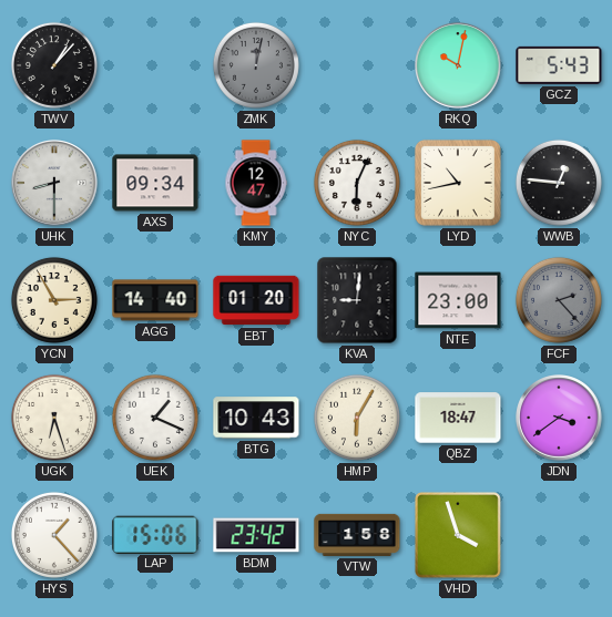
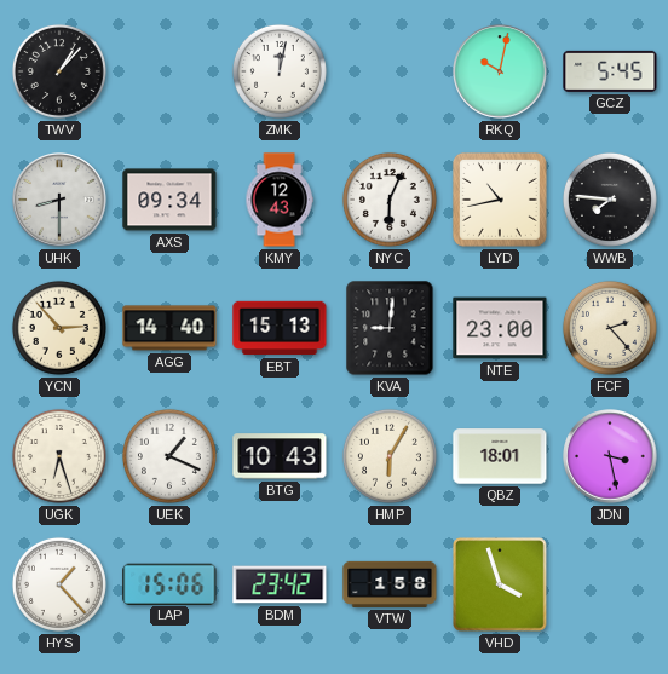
ZMK dial: grey -> white (280, 71)
GCZ: 5:43 -> 5:45 (610, 71)
KMY: 12:47 -> 12:43 (280, 200)
WWB: 12:46 -> 7:46 (610, 200)
YCN: 2:55 -> 2:53 (59, 328)
EBT: 01:20 -> 15:13 (280, 328)
FCF dial: grey -> cream (610, 328)
QBZ: 18:47 -> 18:01 (500, 456)
JDN: 3:39 -> 3:28 (610, 456)
